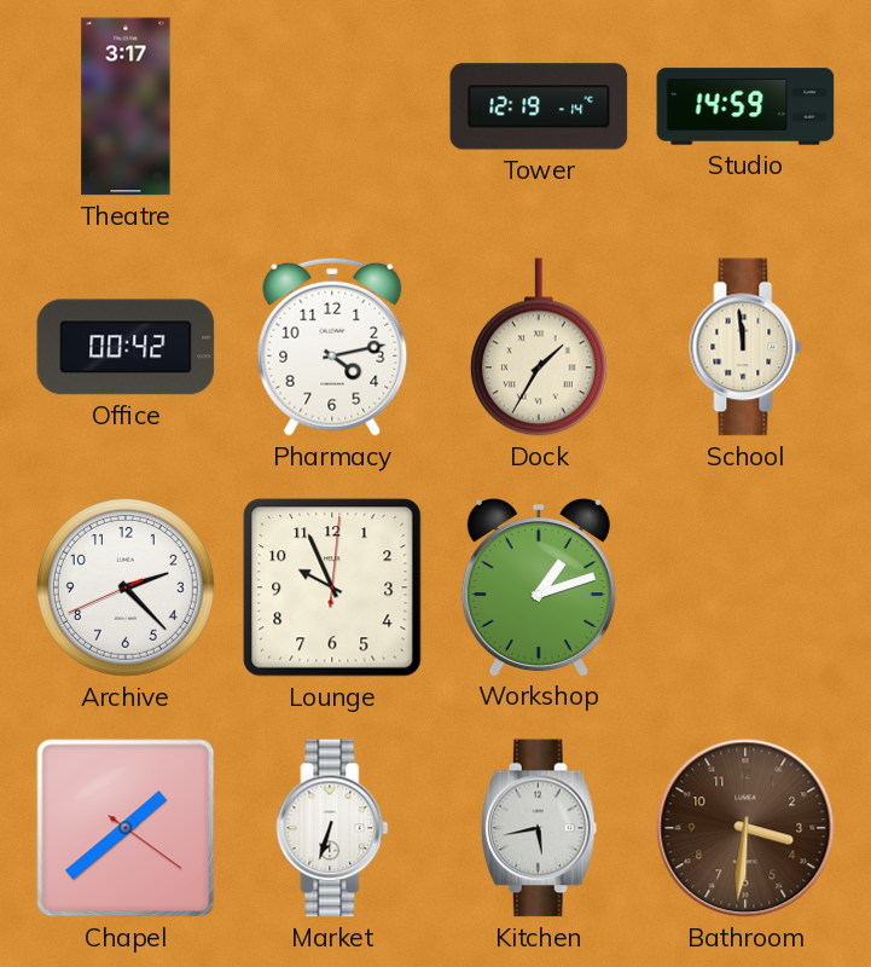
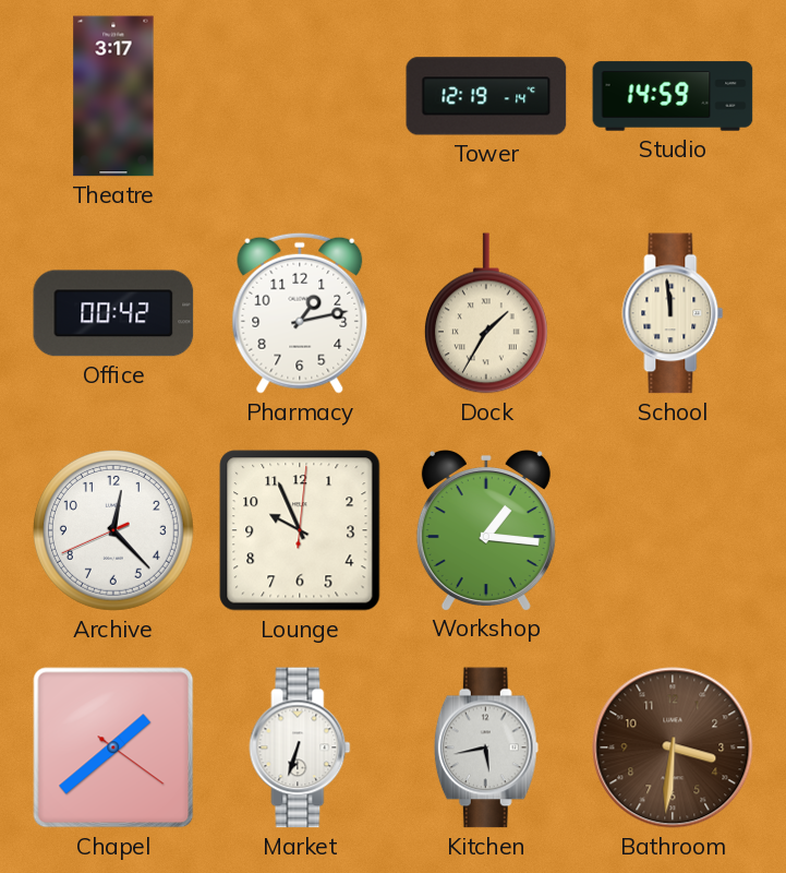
Pharmacy: 4:13 -> 1:13 (300, 313)
Archive: 2:22 -> 12:22 (113, 530)
Workshop: 1:12 -> 1:16 (486, 530)
